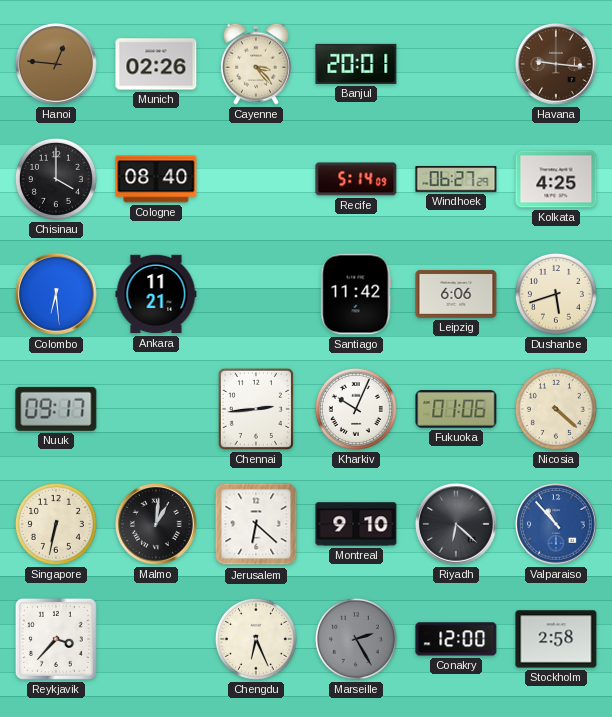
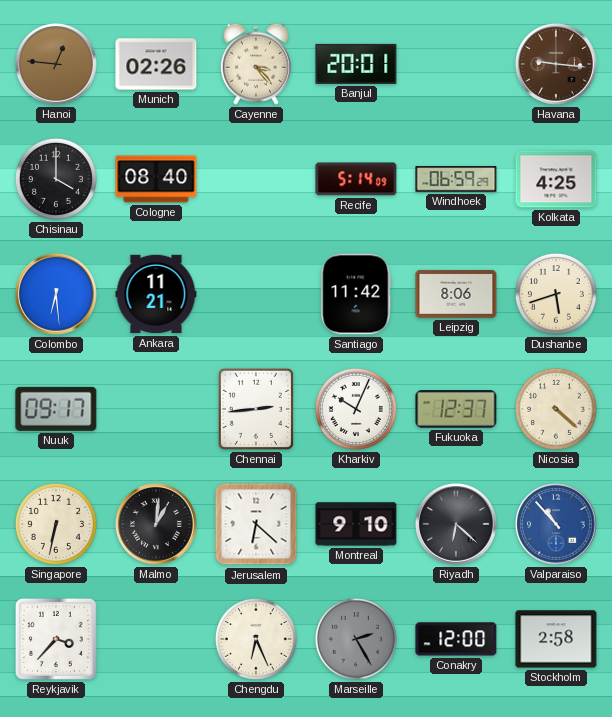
Windhoek: 06:27 -> 06:59 (456, 179)
Leipzig: 6:06 -> 8:06 (456, 294)
Fukuoka: 01:06 -> 12:37 (456, 409)
